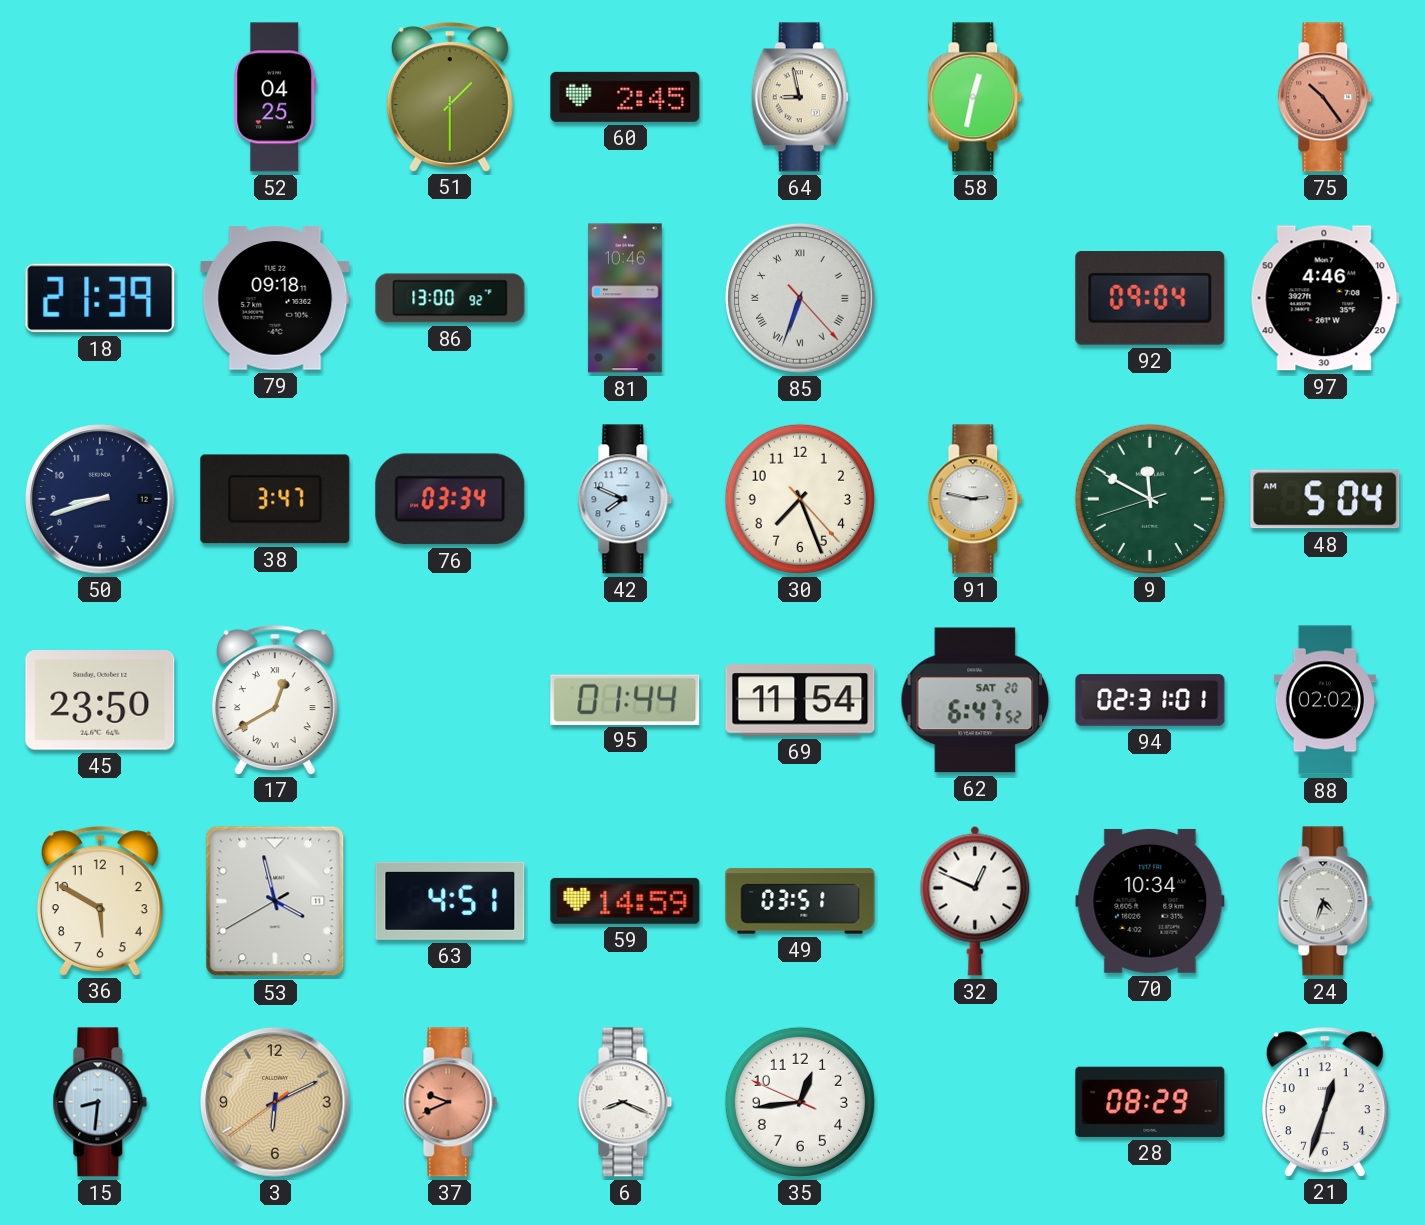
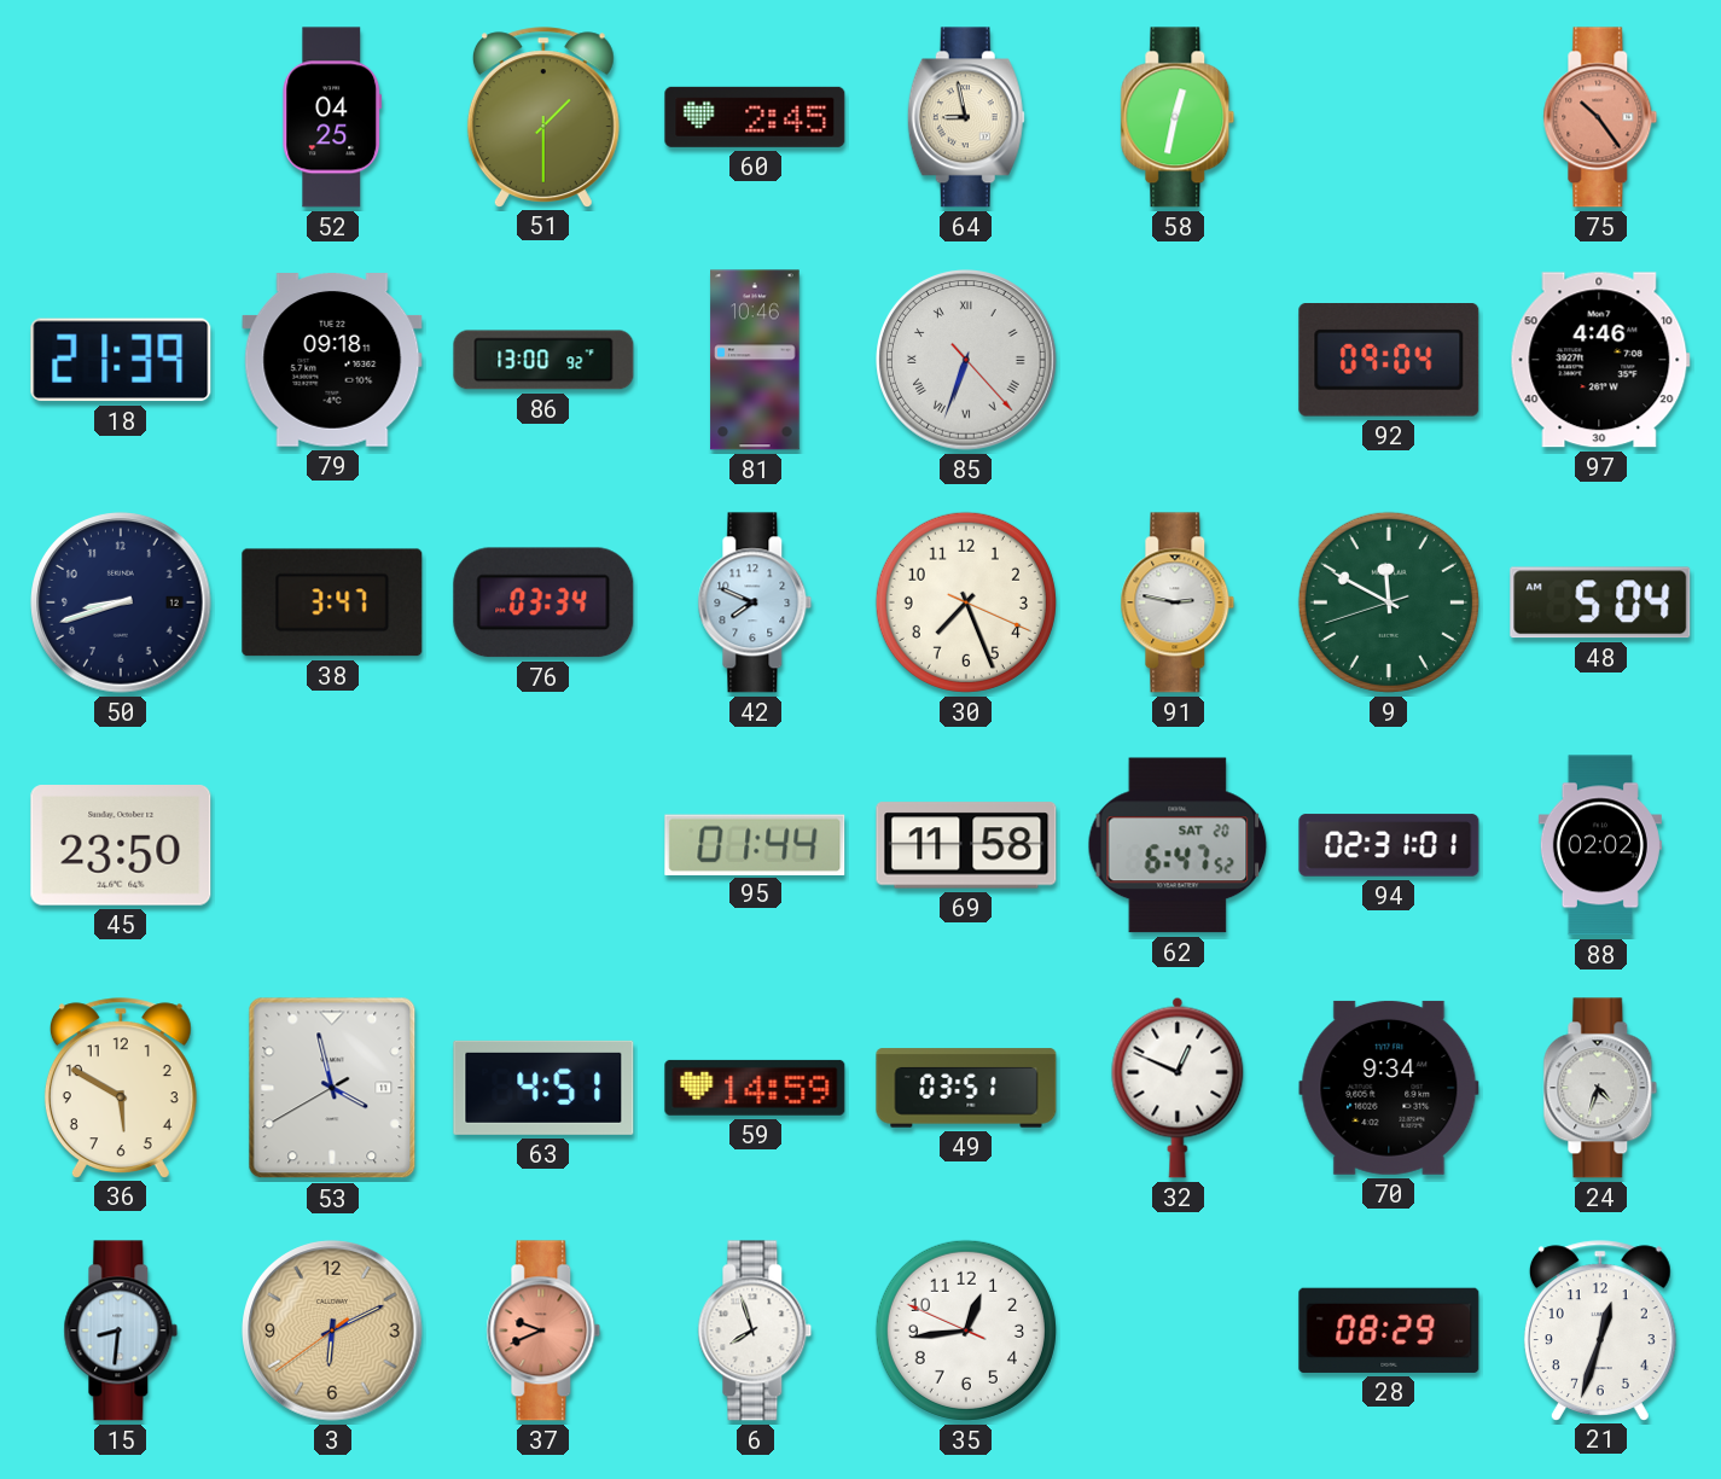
30: 7:26:23 -> 7:26:19 (966, 602)
17: 12:40 -> none (275, 700)
69: 11:54 -> 11:58 (966, 845)
70: 10:34 -> 9:34 (1389, 1088)
6: 8:19 -> 7:57 (755, 1330)
